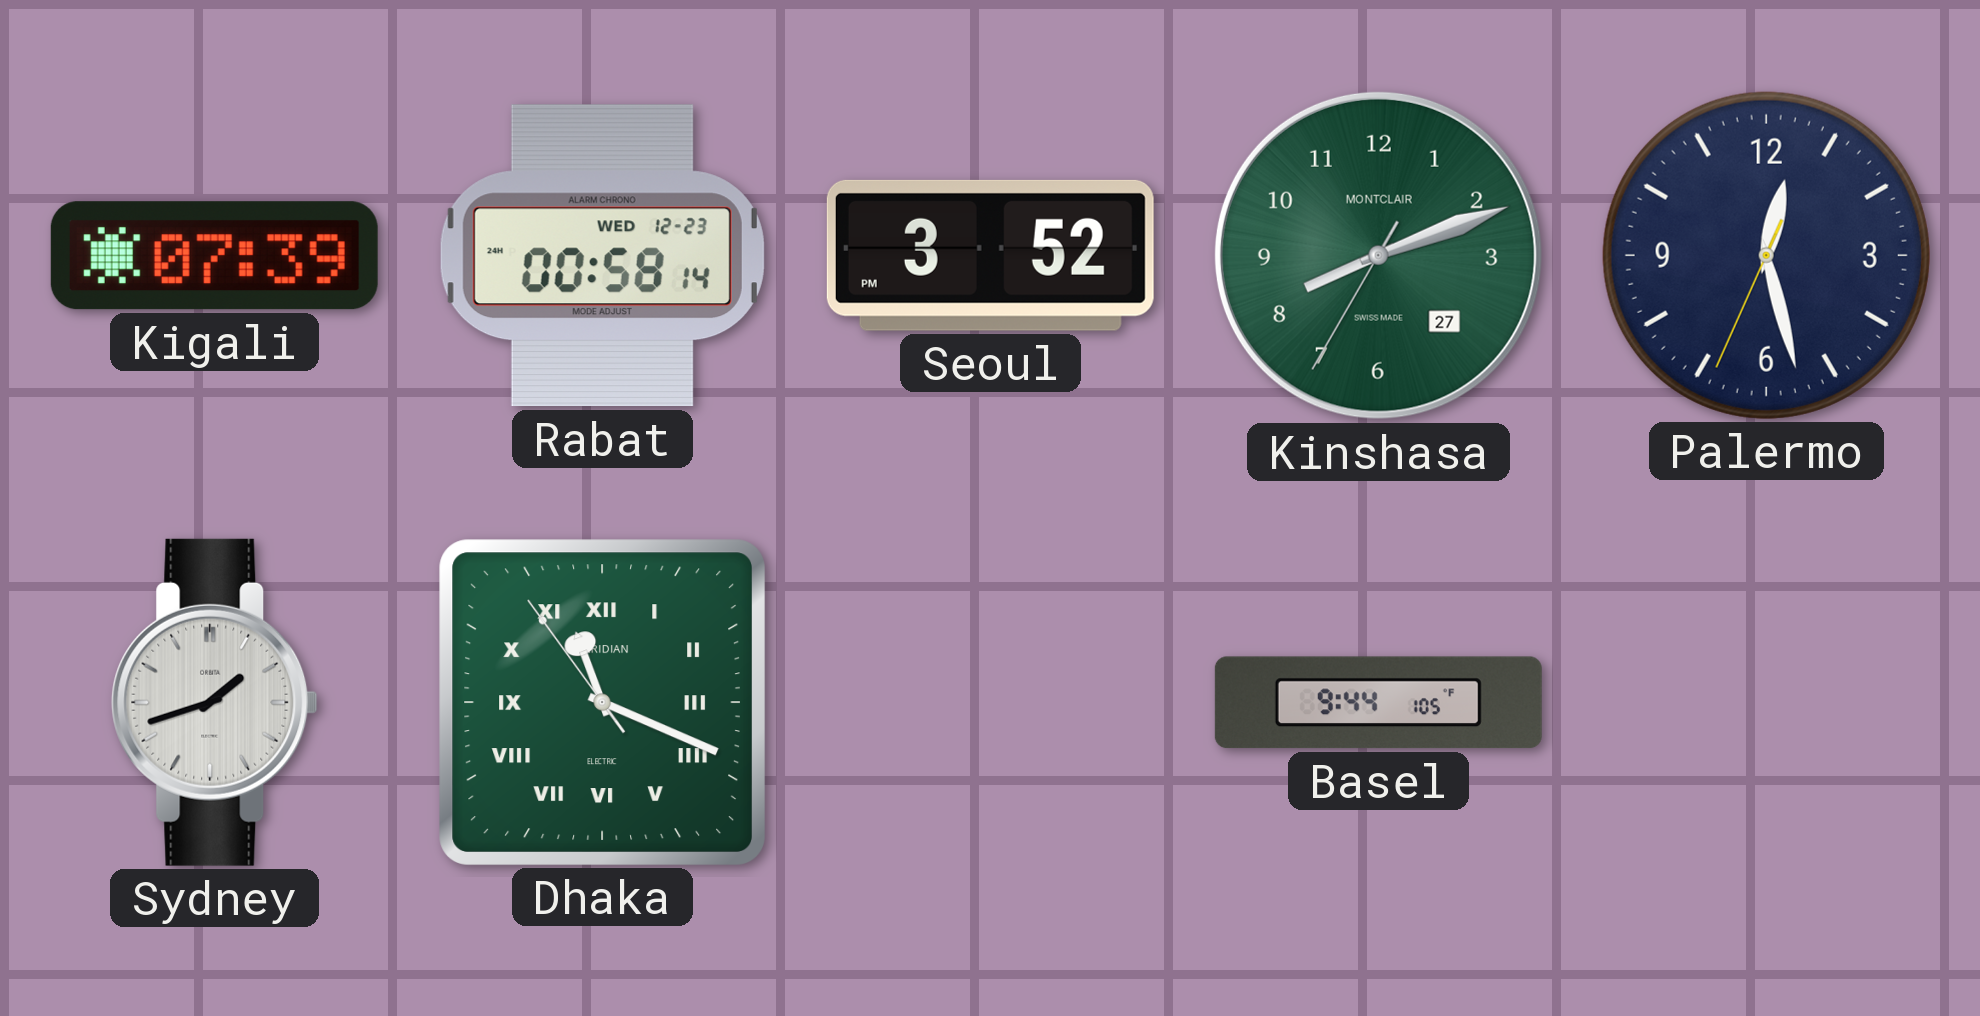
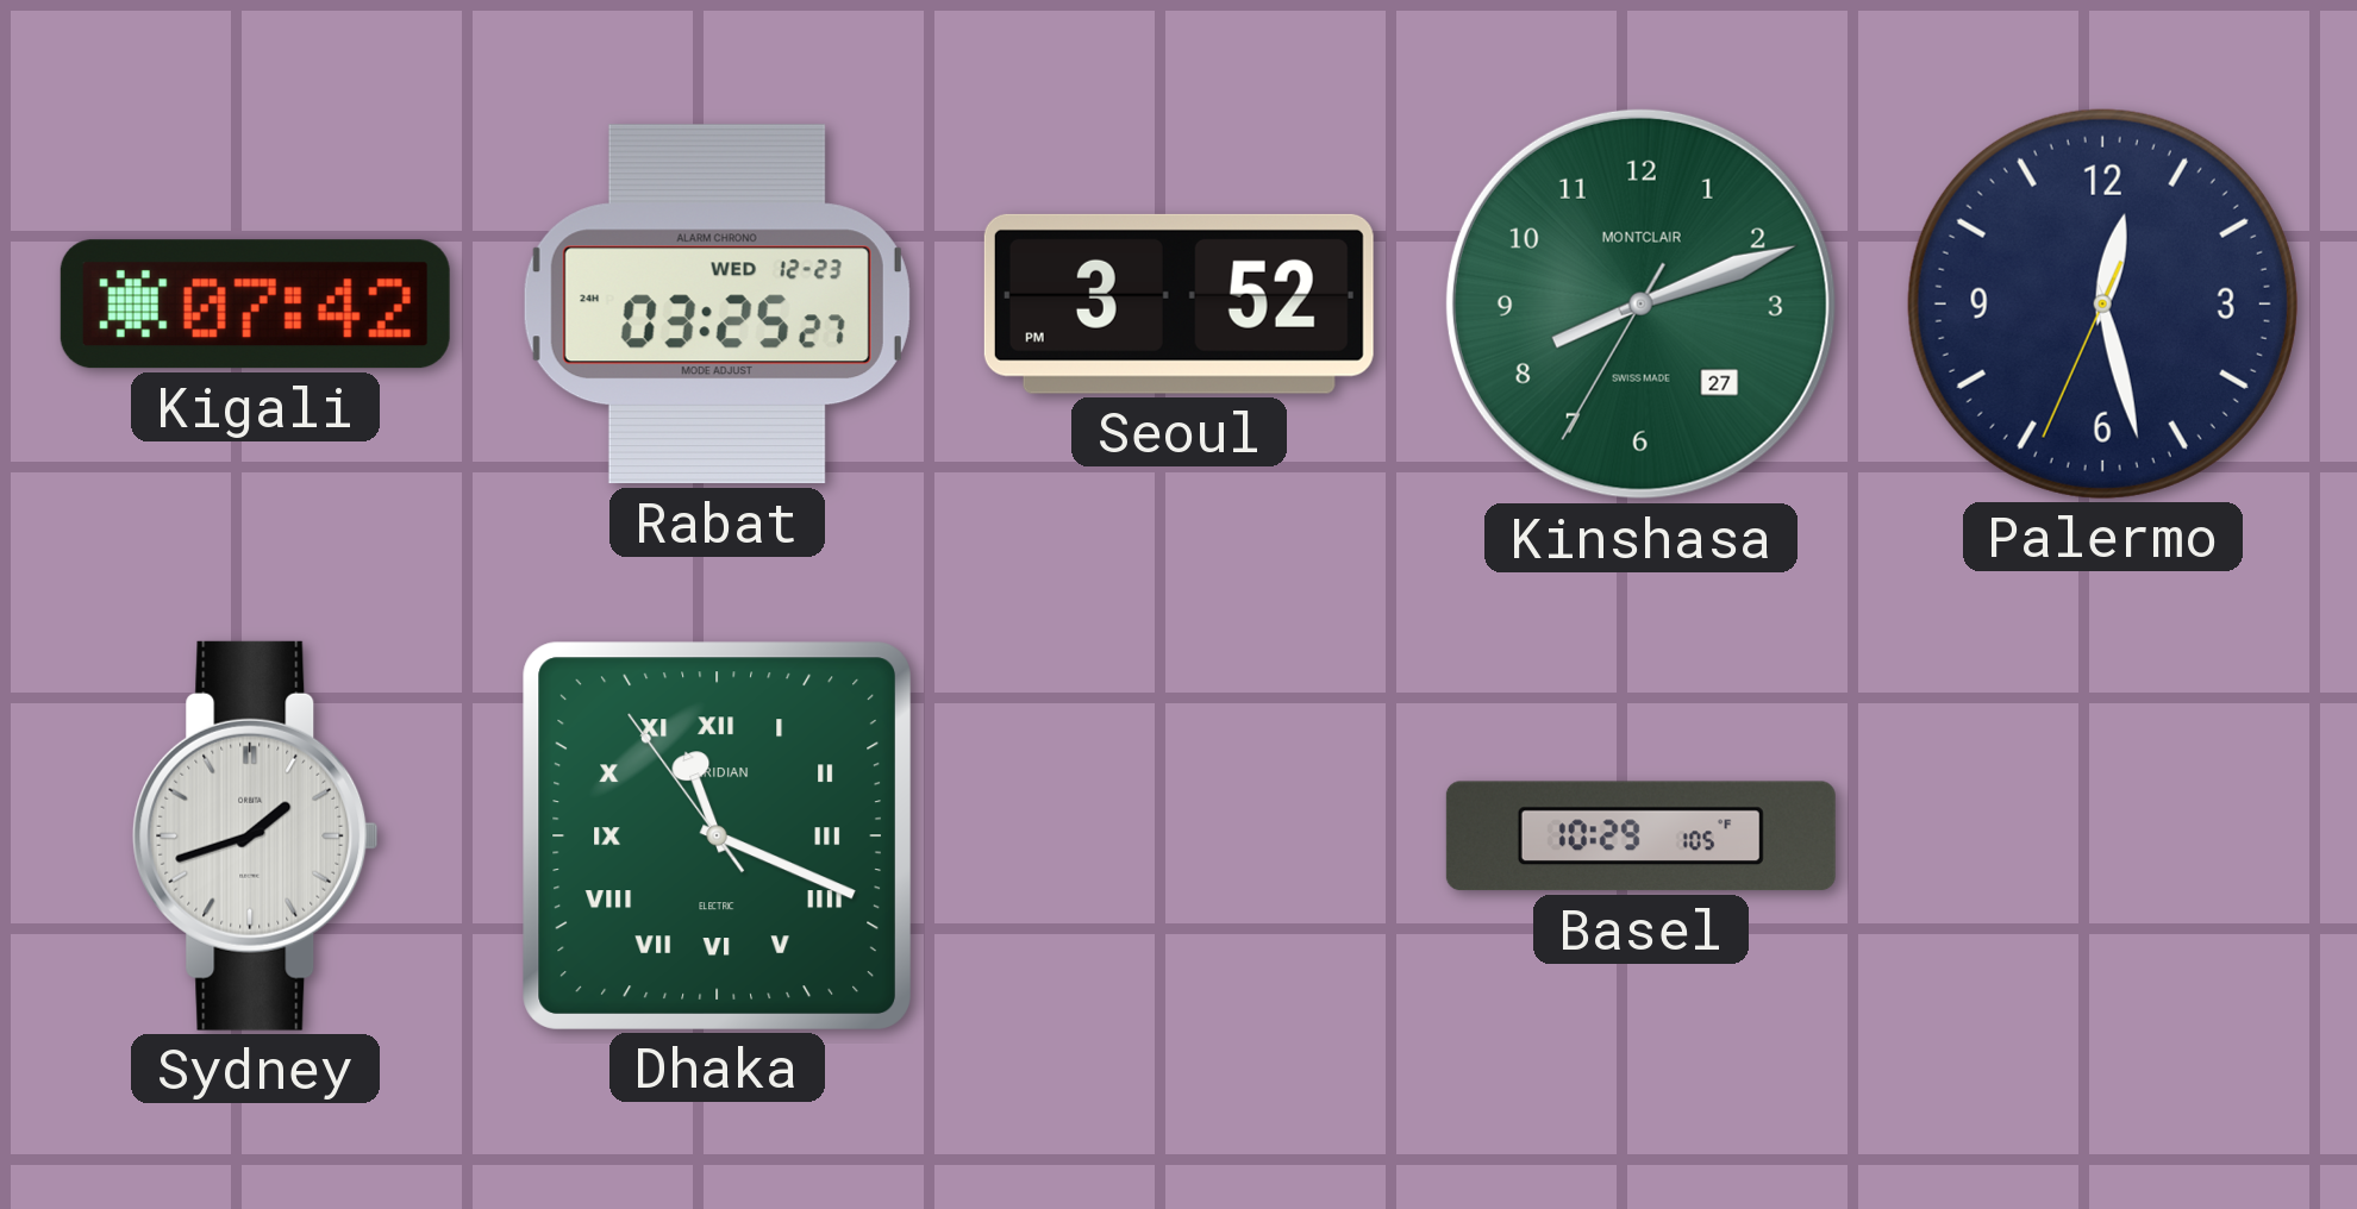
Kigali: 07:39 -> 07:42 (255, 305)
Rabat: 00:58 -> 03:25 (717, 305)
Basel: 9:44 -> 10:29 (1640, 837)
